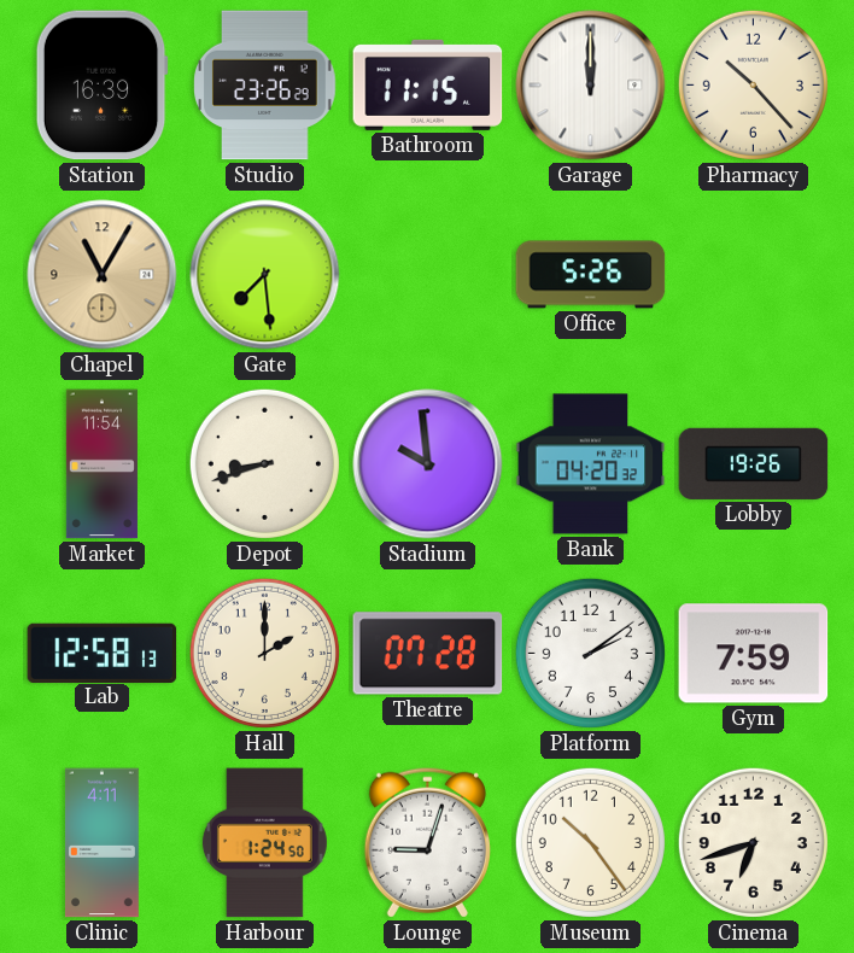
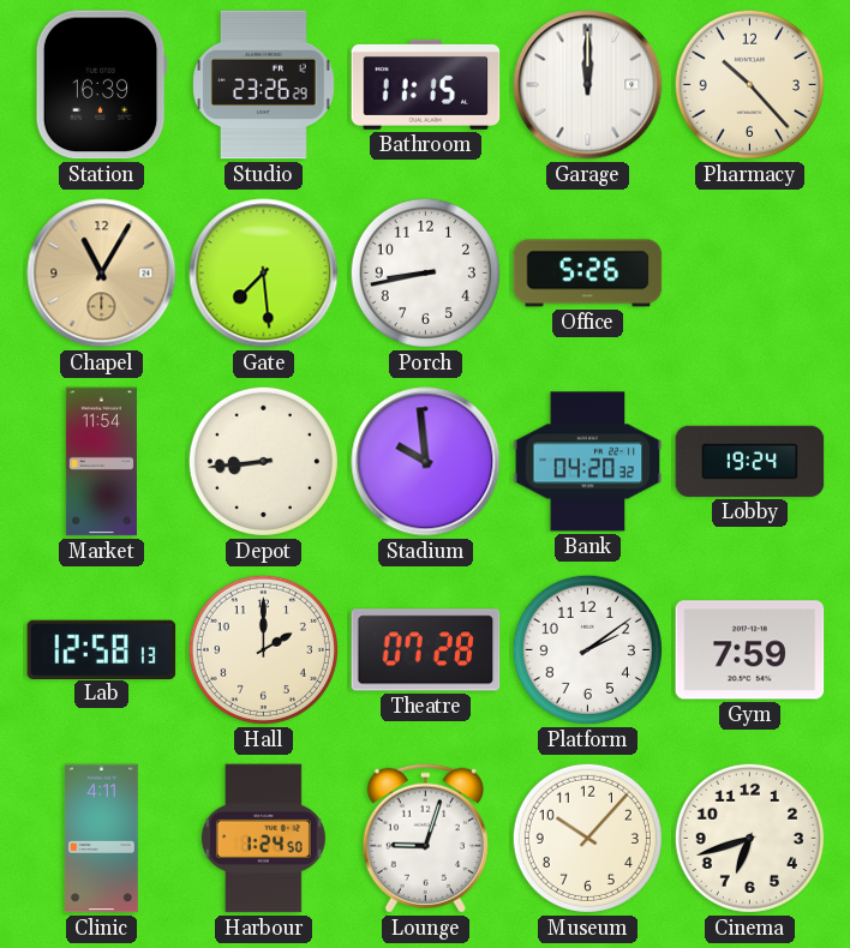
Porch: none -> 8:43 (425, 272)
Depot: 8:42 -> 8:44 (263, 461)
Lobby: 19:26 -> 19:24 (750, 461)
Museum: 10:24 -> 10:07 (587, 838)
